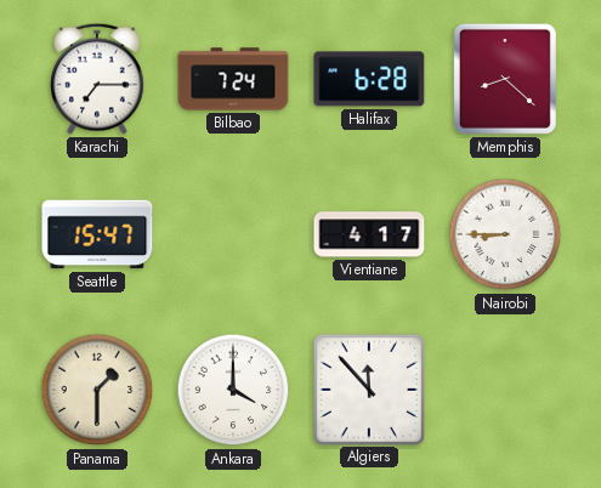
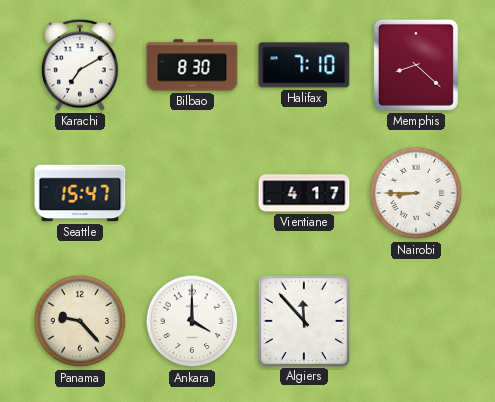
Karachi: 7:15 -> 7:10 (81, 65)
Bilbao: 7:24 -> 8:30 (192, 65)
Halifax: 6:28 -> 7:10 (304, 65)
Panama: 1:30 -> 9:23 (80, 321)
